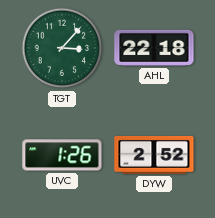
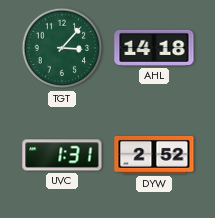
AHL: 22:18 -> 14:18 (154, 48)
UVC: 1:26 -> 1:31 (62, 155)
